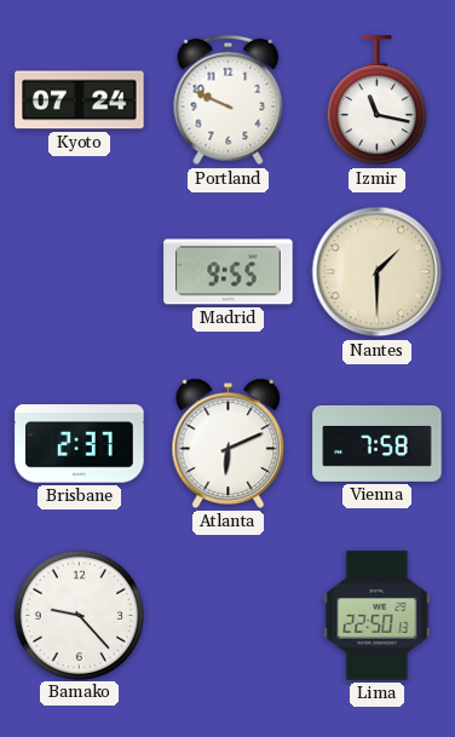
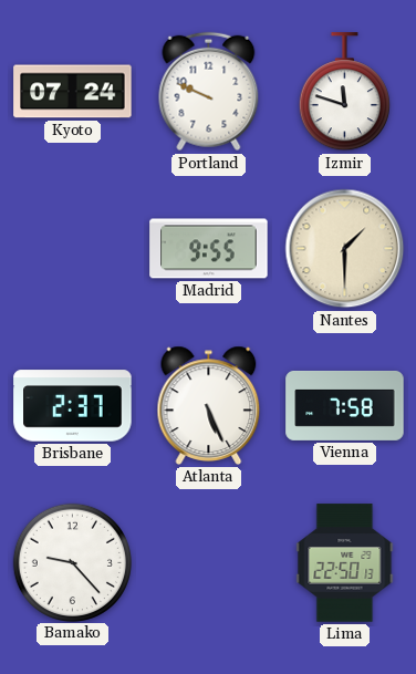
Izmir: 11:17 -> 11:48 (344, 92)
Atlanta: 6:11 -> 5:26 (209, 405)
